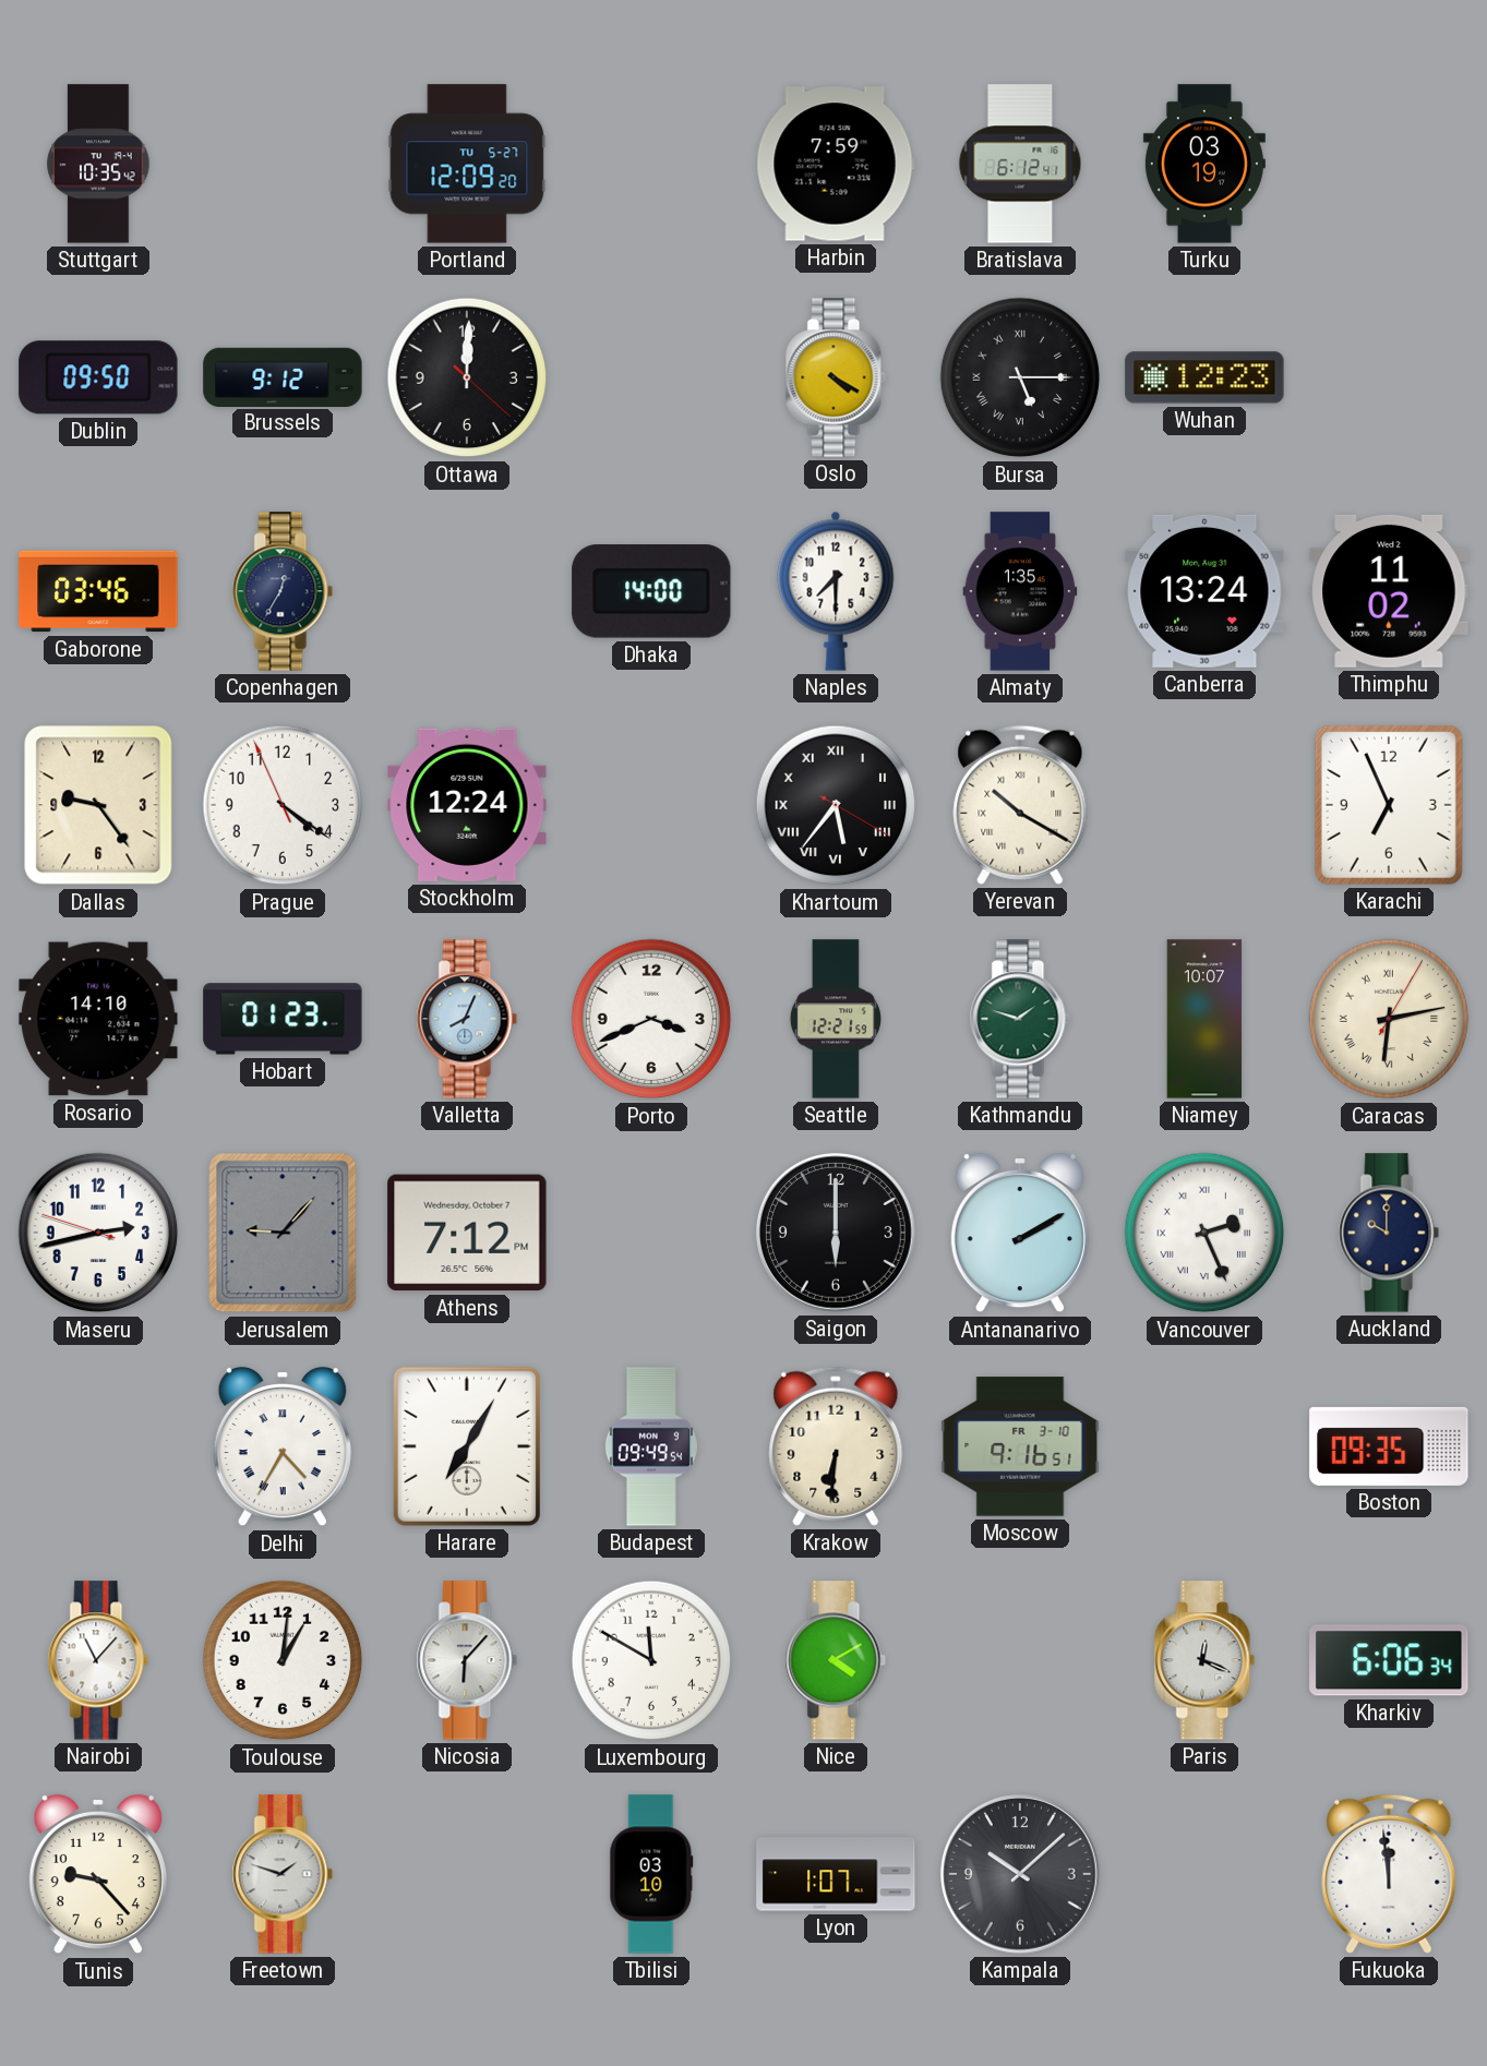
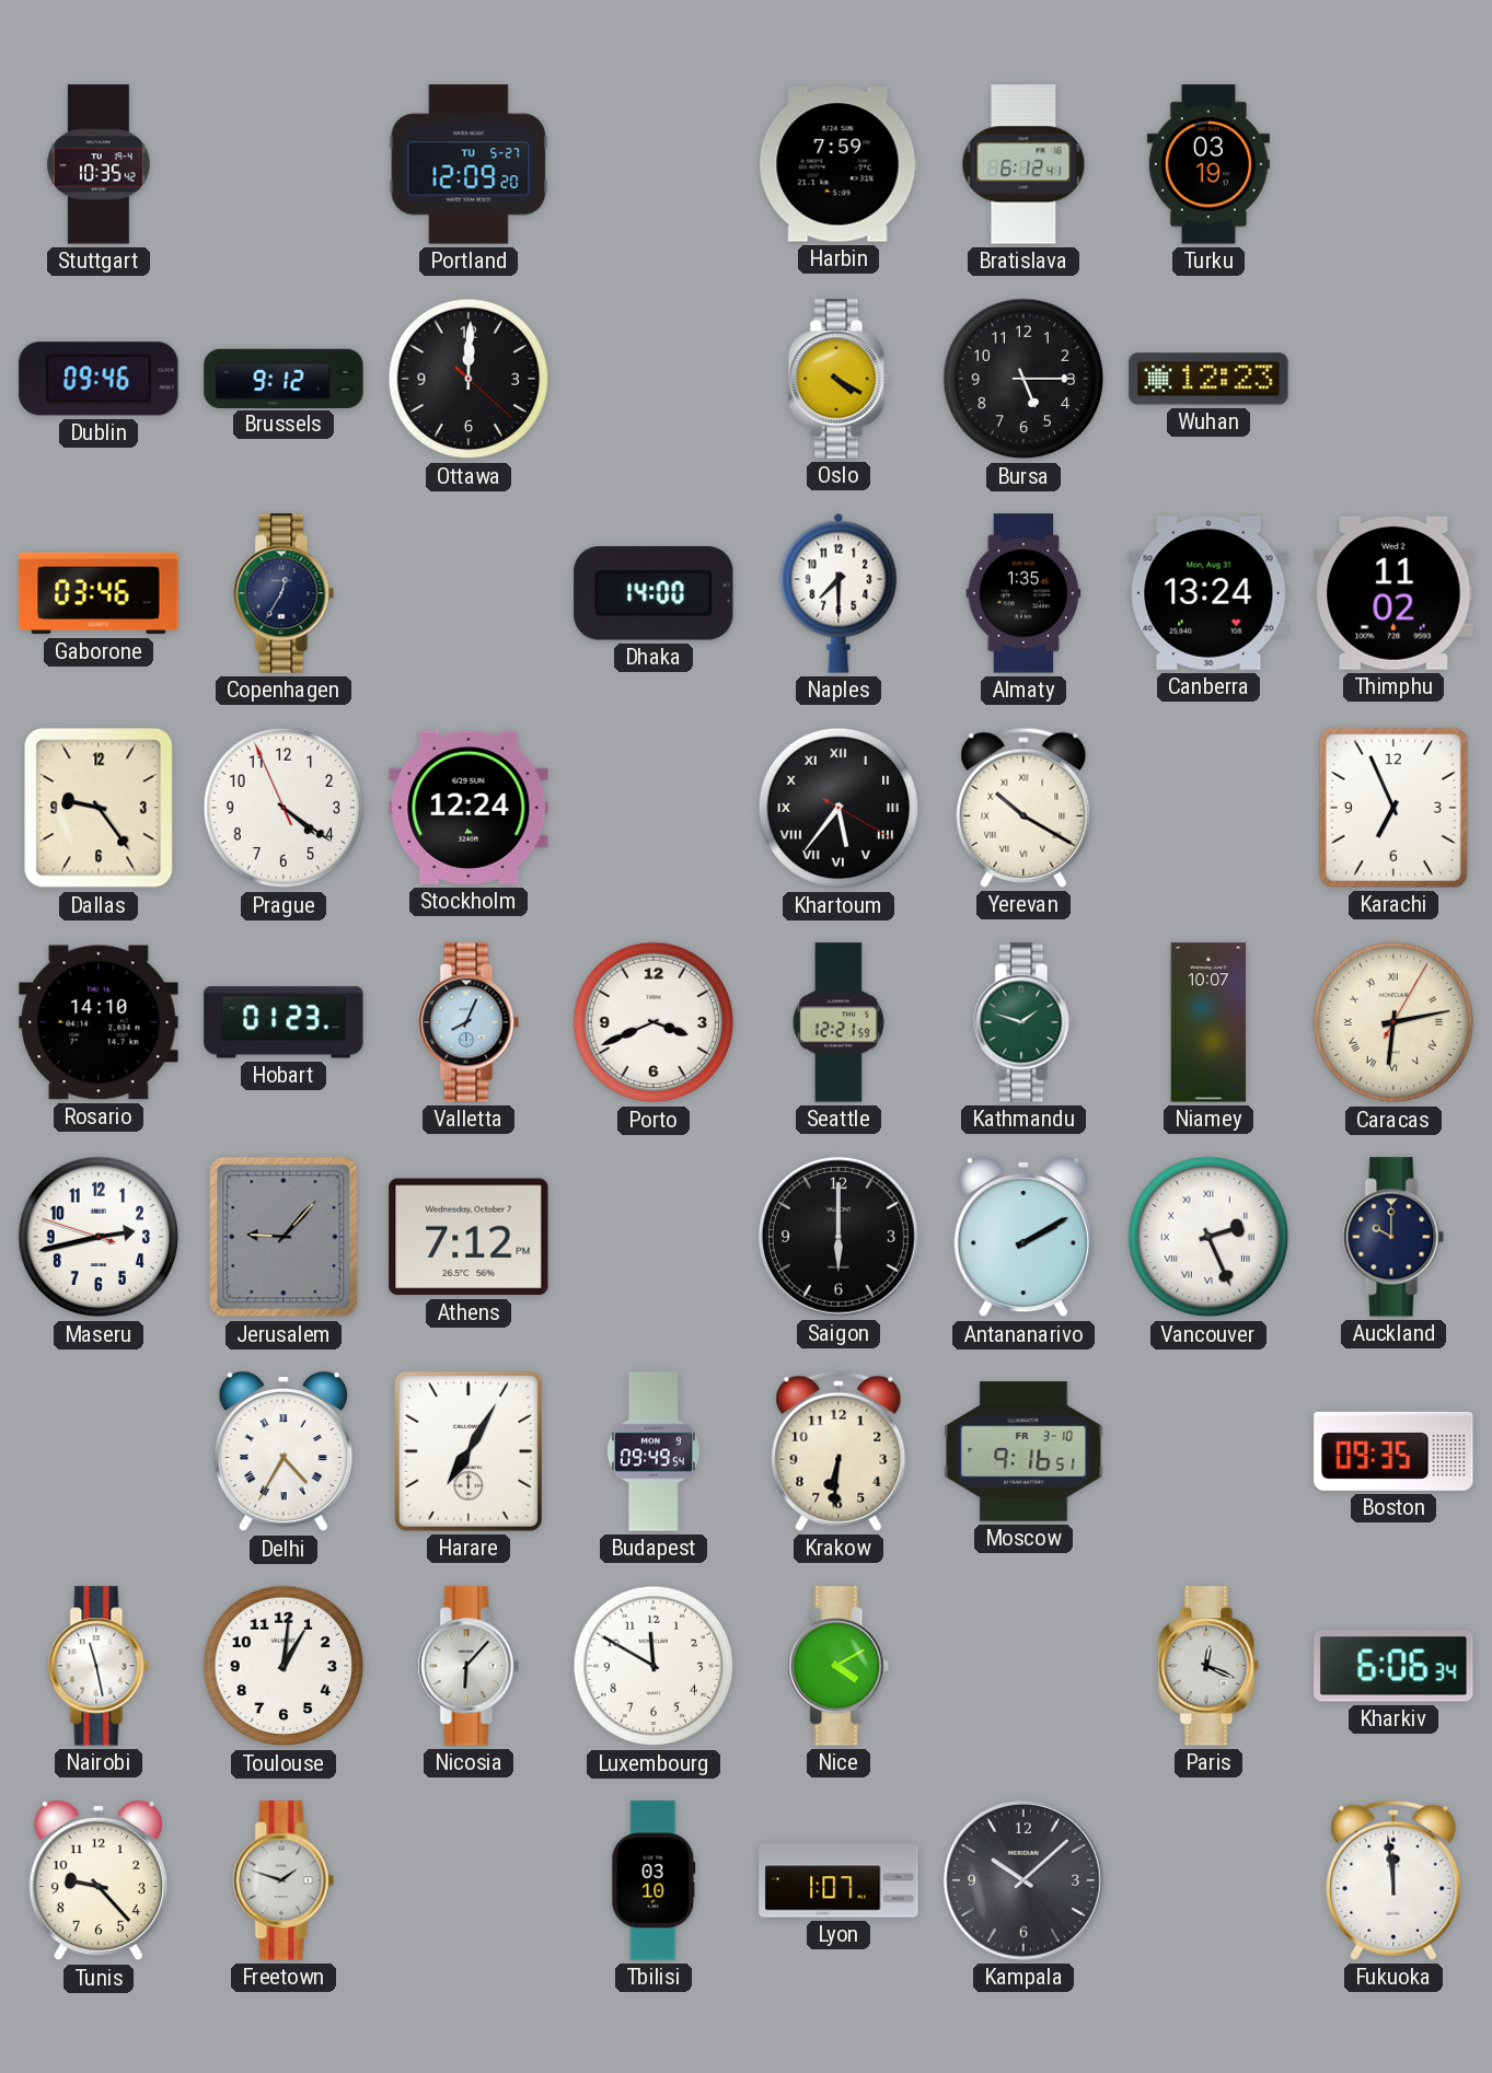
Dublin: 09:50 -> 09:46 (99, 379)
Bursa numerals: Roman -> Arabic (1023, 379)
Nairobi: 11:07 -> 11:28 (99, 1666)
